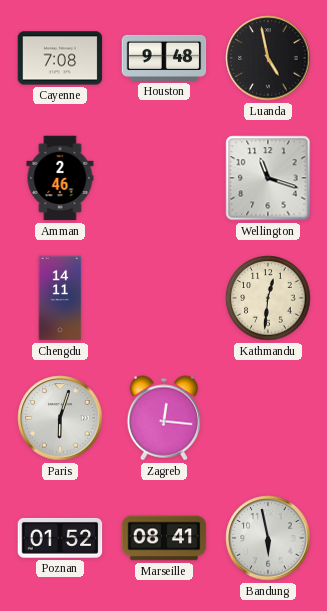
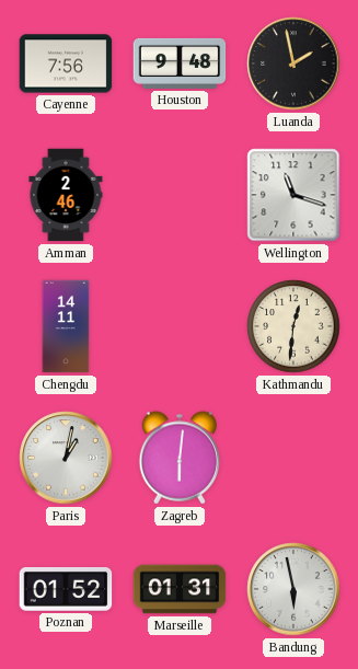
Cayenne: 7:08 -> 7:56 (66, 64)
Luanda: 4:58 -> 1:58 (293, 64)
Paris: 6:03 -> 1:02 (66, 458)
Zagreb: 12:16 -> 6:01 (180, 458)
Marseille: 08:41 -> 01:31 (180, 589)
